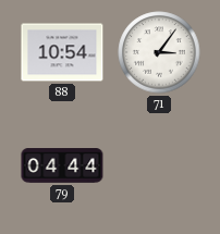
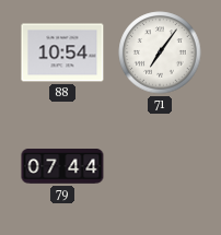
71: 3:06 -> 7:06 (160, 52)
79: 04:44 -> 07:44 (62, 166)
